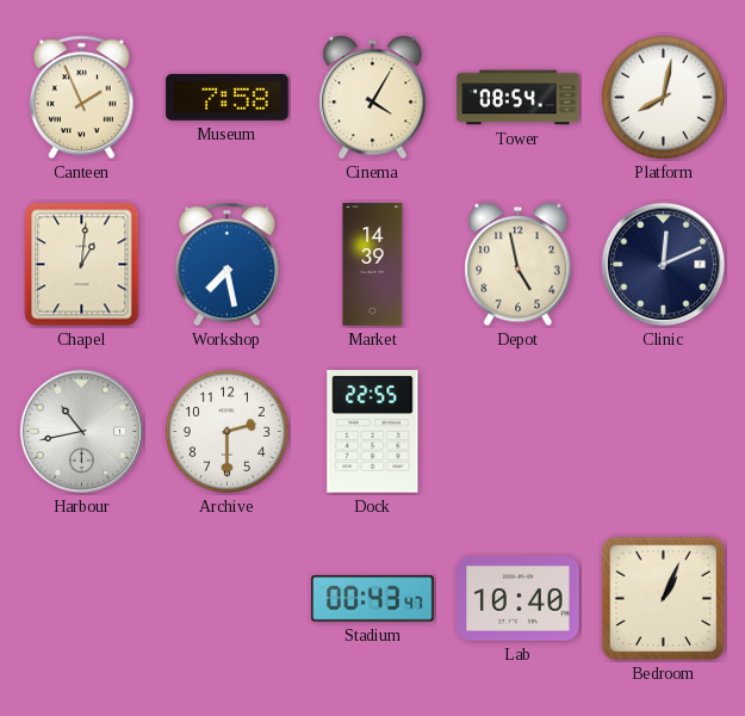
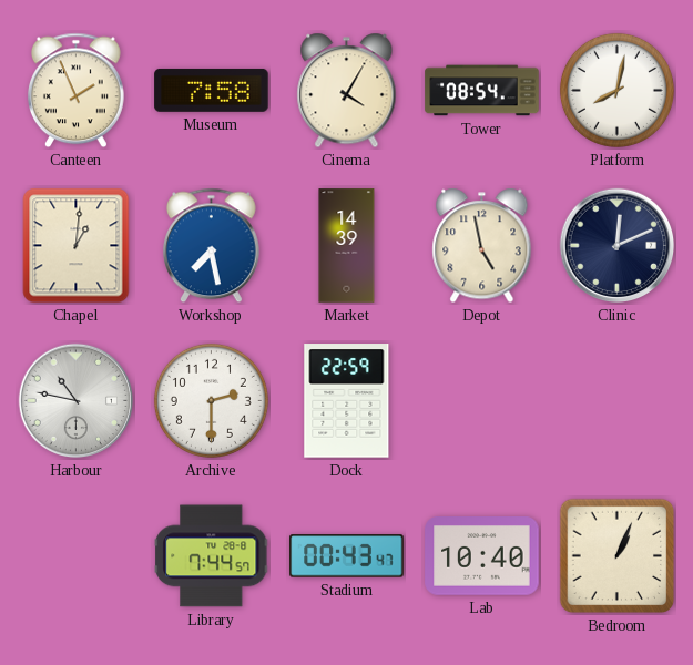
Harbour: 10:43 -> 10:47 (77, 401)
Dock: 22:55 -> 22:59 (347, 401)
Library: none -> 7:44 (212, 556)
